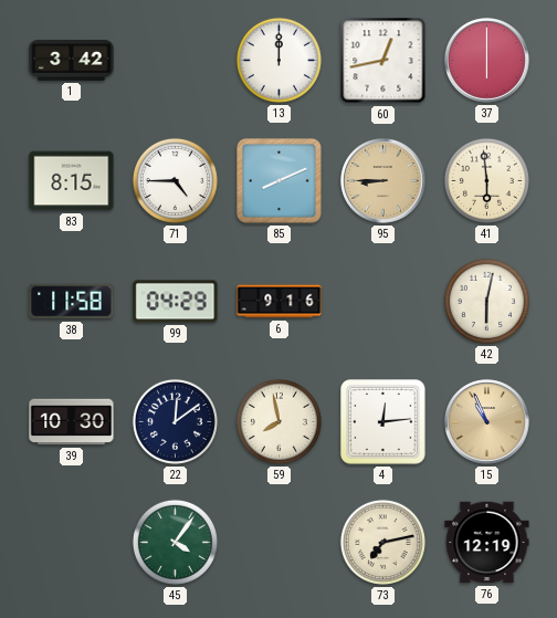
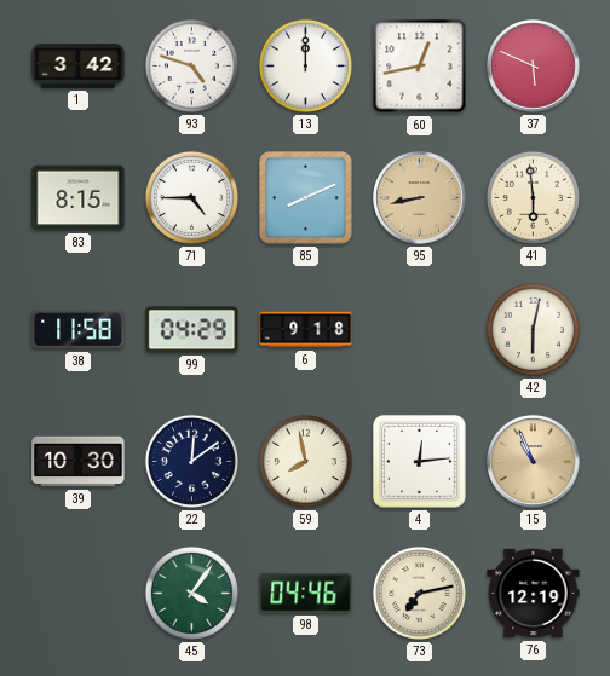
93: none -> 4:48 (191, 65)
37: 6:00 -> 5:49 (534, 67)
95: 8:45 -> 8:43 (420, 198)
6: 9:16 -> 9:18 (306, 330)
98: none -> 04:46 (306, 594)
